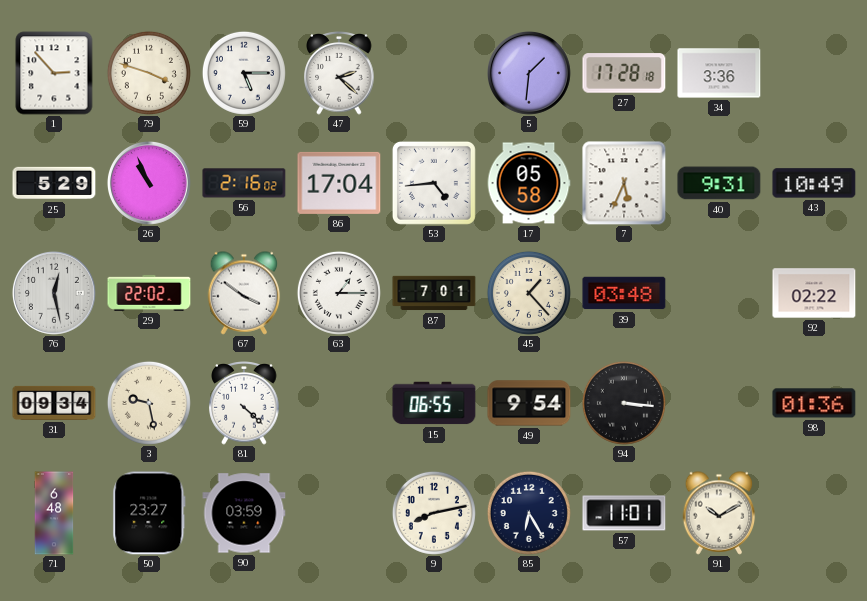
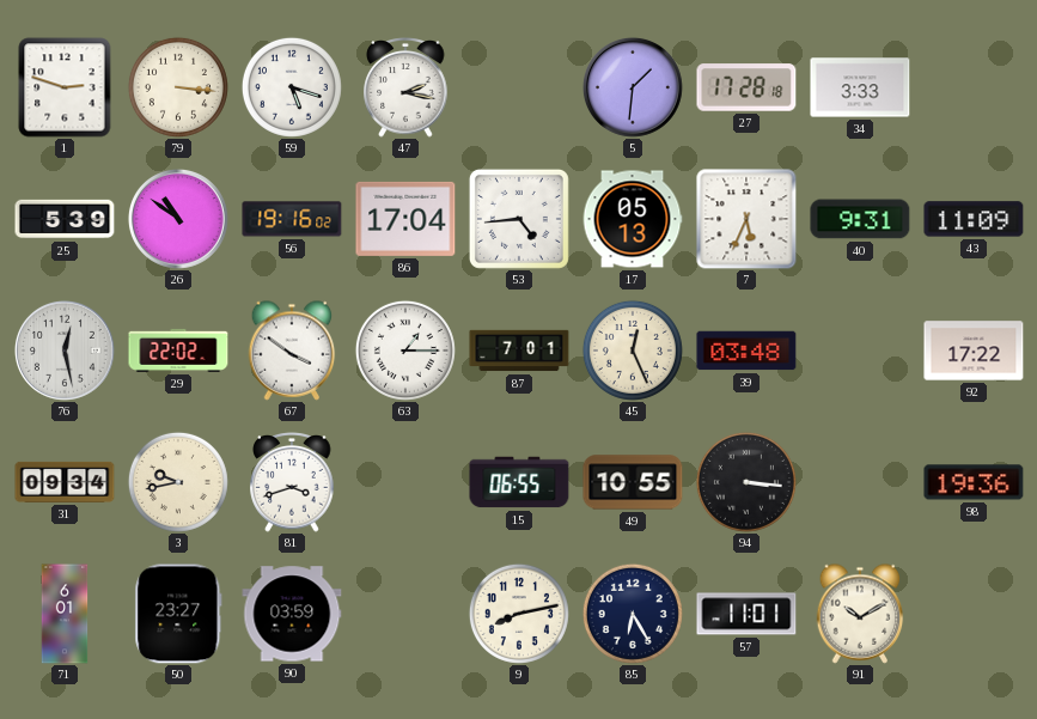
1: 2:53 -> 2:48 (65, 87)
79: 3:48 -> 3:16 (178, 87)
59: 5:15 -> 5:18 (292, 87)
47: 2:22 -> 2:17 (405, 87)
34: 3:36 -> 3:33 (860, 87)
25: 5:29 -> 5:39 (65, 219)
26: 10:56 -> 10:51 (178, 219)
56: 2:16 -> 19:16 (292, 219)
17: 05:58 -> 05:13 (633, 219)
43: 10:49 -> 11:09 (974, 219)
45: 1:23 -> 12:26 (633, 351)
92: 02:22 -> 17:22 (974, 351)
3: 9:28 -> 9:43 (178, 482)
81: 4:22 -> 3:42 (292, 482)
49: 9:54 -> 10:55 (633, 482)
98: 01:36 -> 19:36 (974, 482)
71: 6:48 -> 6:01 (65, 614)
